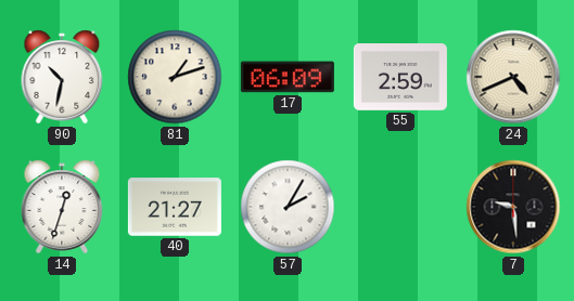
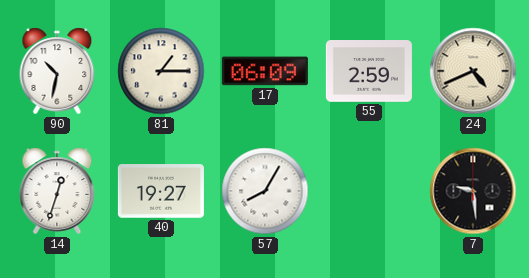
81: 1:12 -> 1:15 (161, 71)
40: 21:27 -> 19:27 (161, 191)
57: 2:05 -> 8:05 (265, 191)
